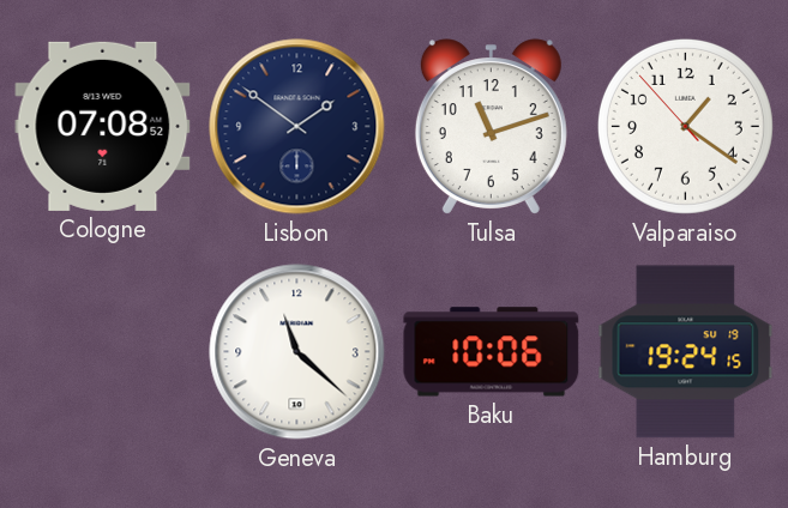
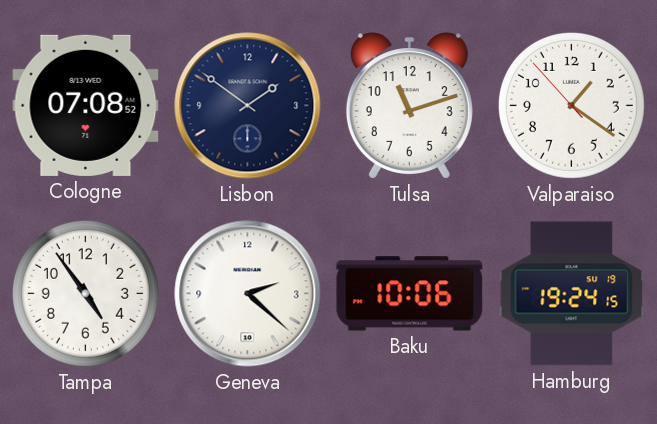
Tampa: none -> 4:54 (85, 293)
Geneva: 11:22 -> 2:22 (248, 294)
